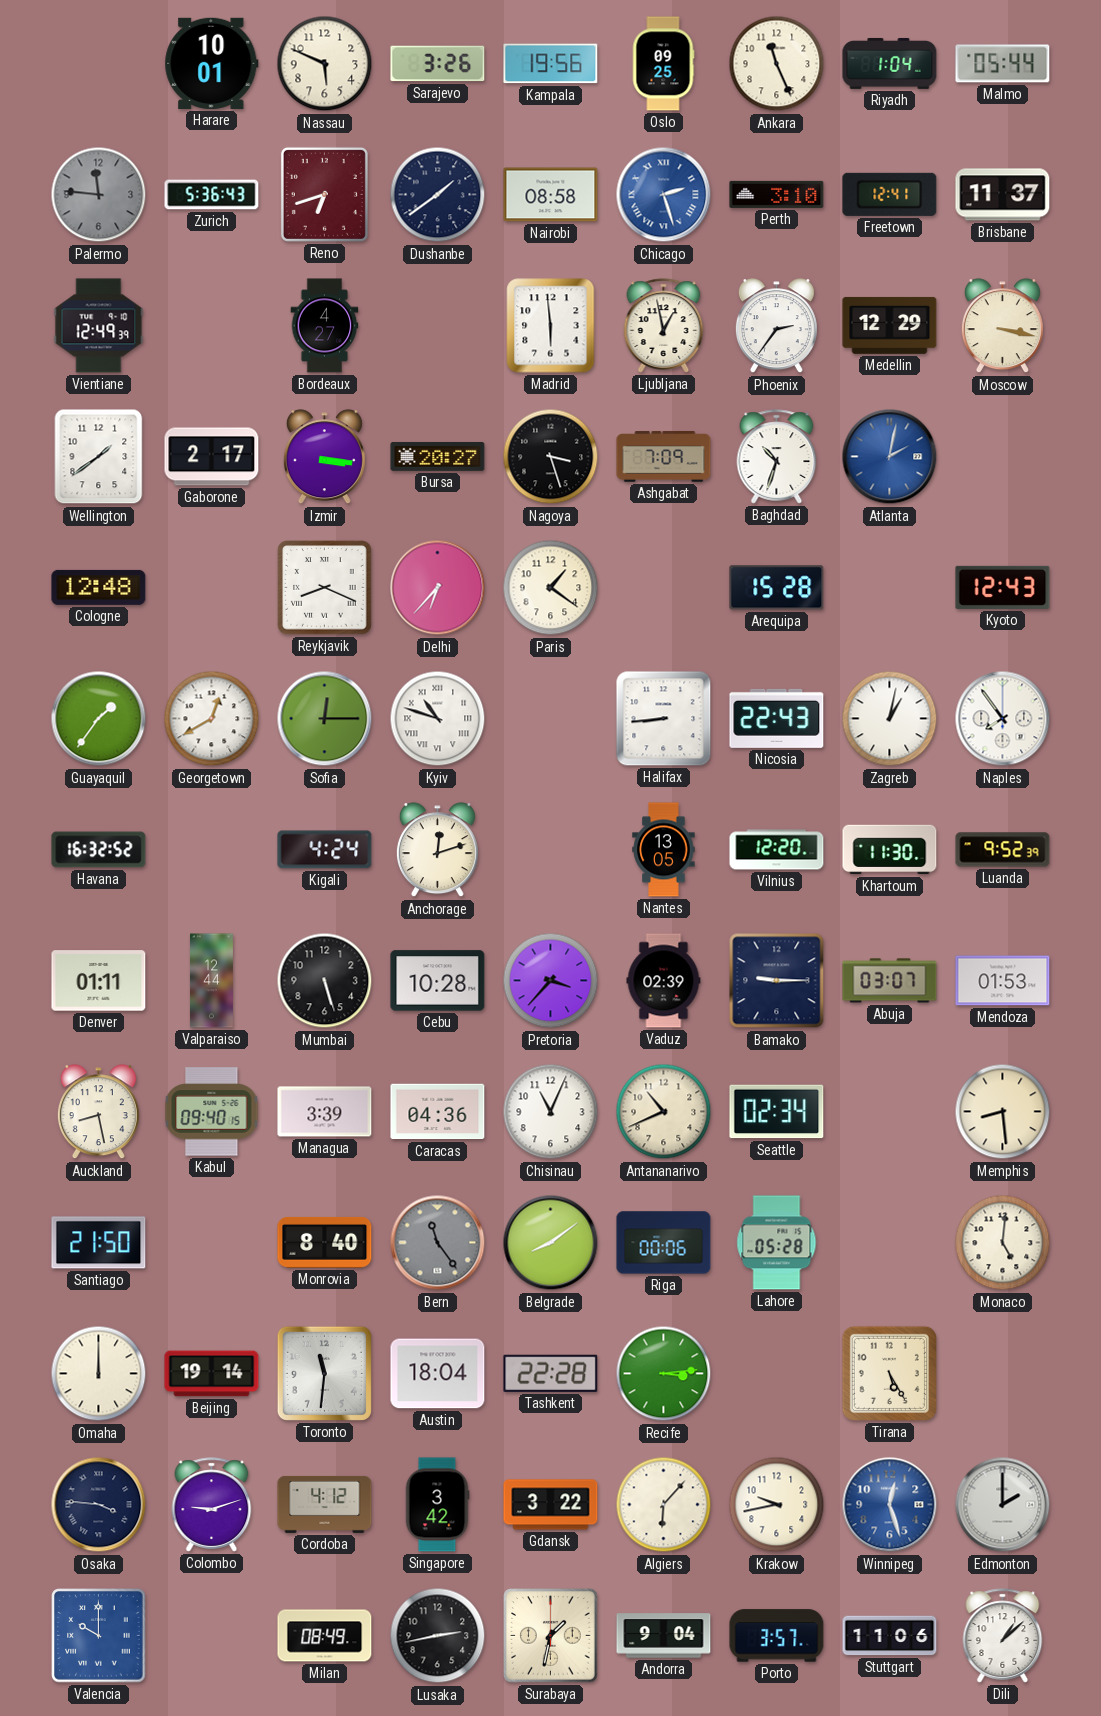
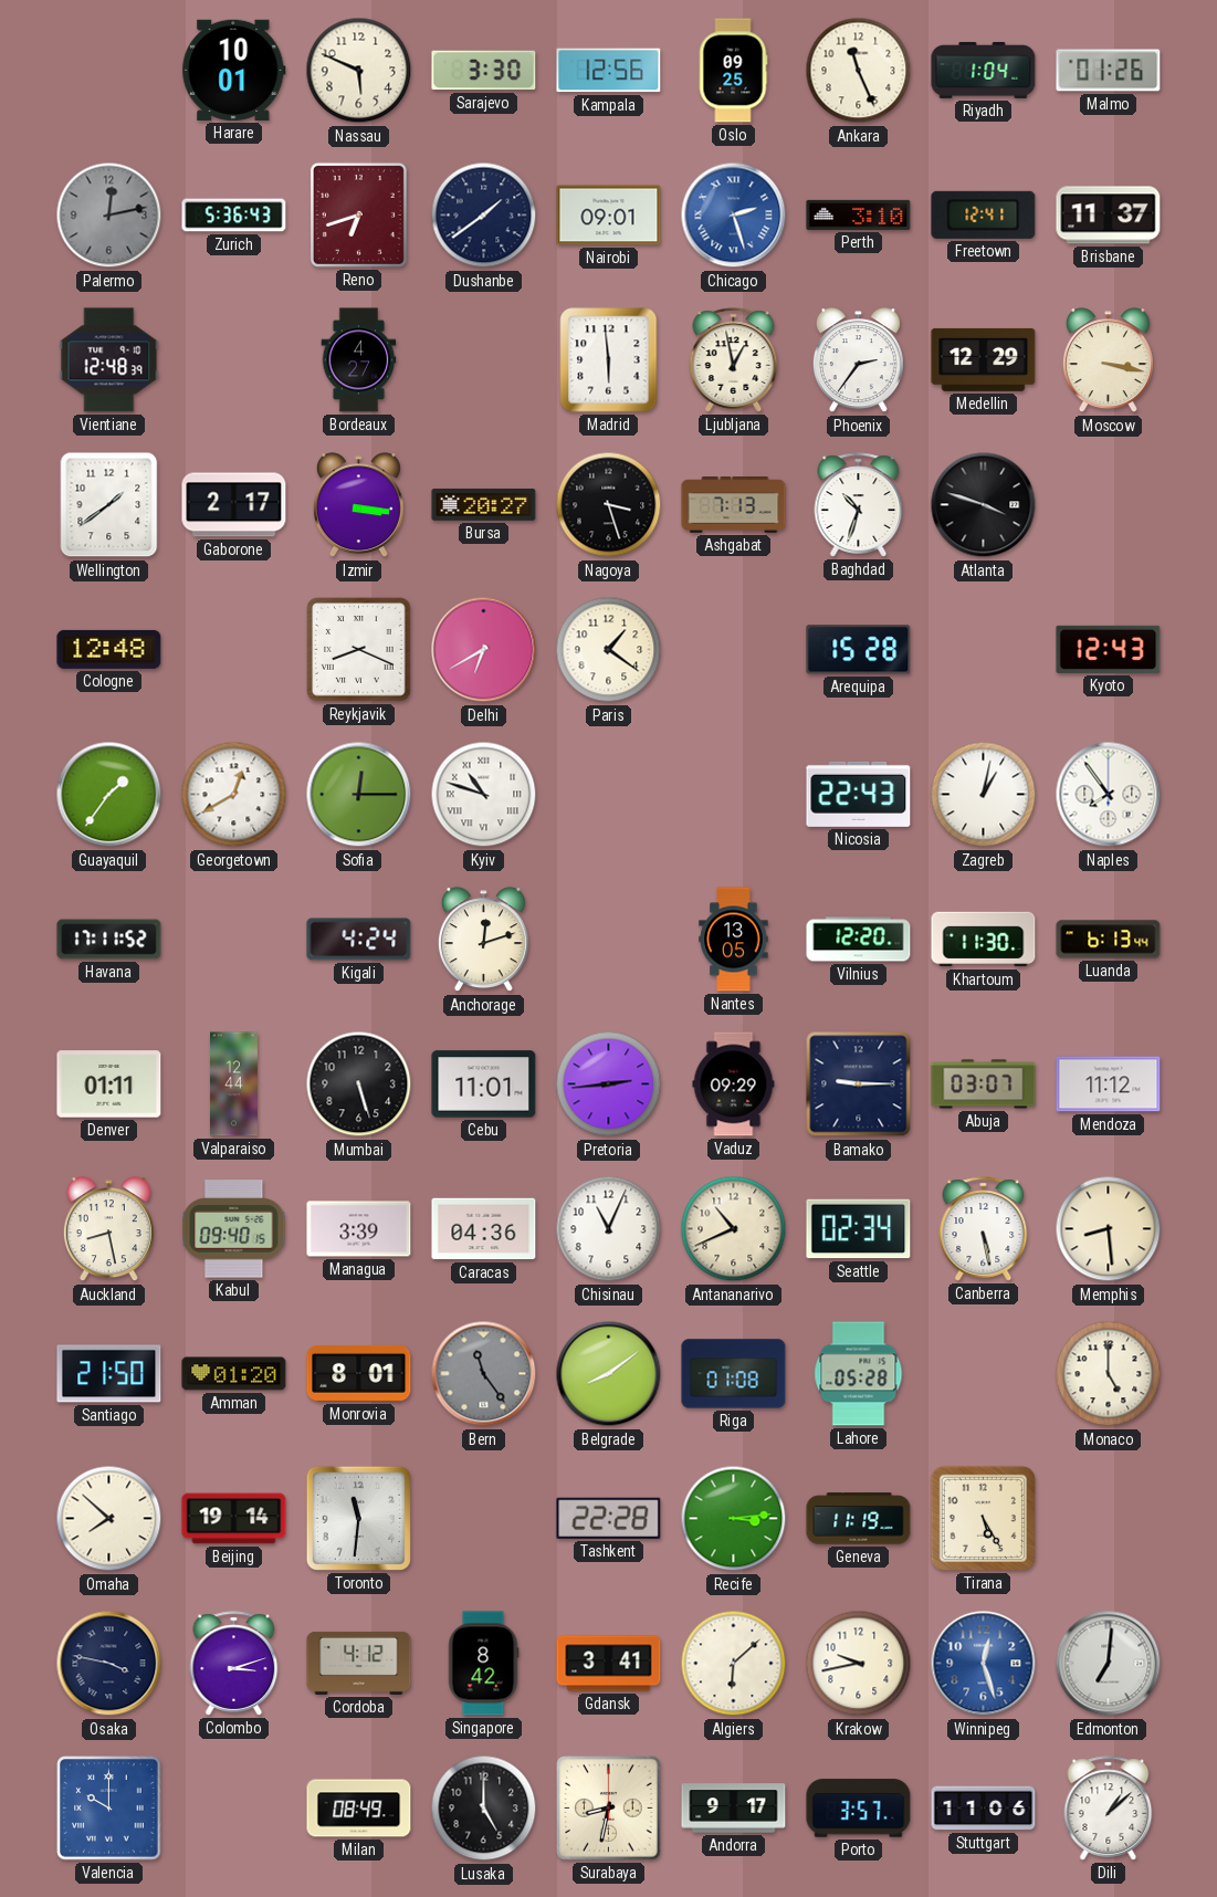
Sarajevo: 3:26 -> 3:30 (484, 71)
Kampala: 19:56 -> 12:56 (609, 71)
Malmo: 05:44 -> 01:26 (1109, 71)
Palermo: 11:46 -> 12:13 (109, 216)
Nairobi: 08:58 -> 09:01 (609, 216)
Vientiane: 12:49 -> 12:48 (109, 360)
Ashgabat: 7:09 -> 7:13 (734, 505)
Atlanta: 2:02 -> 3:48 (984, 505)
Atlanta dial: blue -> black (984, 505)
Delhi: 6:37 -> 6:40 (484, 650)
Halifax: 8:44 -> none (664, 719)
Havana: 16:32 -> 17:11 (109, 940)
Luanda: 9:52 -> 6:13 (1109, 940)
Cebu: 10:28 -> 11:01 (484, 1084)
Pretoria: 3:37 -> 2:44 (609, 1084)
Vaduz: 02:39 -> 09:29 (734, 1084)
Mendoza: 01:53 -> 11:12 (1109, 1084)
Canberra: none -> 5:28 (984, 1229)
Amman: none -> 01:20 (234, 1374)
Monrovia: 8:40 -> 8:01 (359, 1373)
Riga: 00:06 -> 01:08 (734, 1374)
Monaco: 5:01 -> 5:00 (1109, 1374)
Omaha: 12:00 -> 7:52 (109, 1519)
Austin: 18:04 -> none (438, 1374)
Geneva: none -> 11:19 (859, 1519)
Osaka: 3:46 -> 3:47 (109, 1664)
Colombo: 9:12 -> 3:12 (234, 1664)
Singapore: 3:42 -> 8:42 (483, 1664)
Gdansk: 3:22 -> 3:41 (609, 1664)
Algiers: 6:07 -> 6:08 (734, 1664)
Edmonton: 2:00 -> 7:01 (1109, 1664)
Lusaka: 2:43 -> 5:00 (484, 1809)
Surabaya: 1:32 -> 8:32 (609, 1809)
Andorra: 9:04 -> 9:17 (734, 1809)
